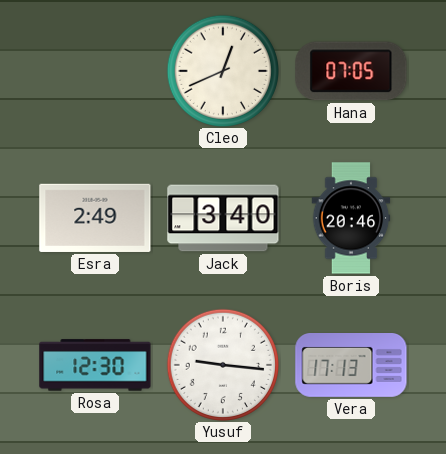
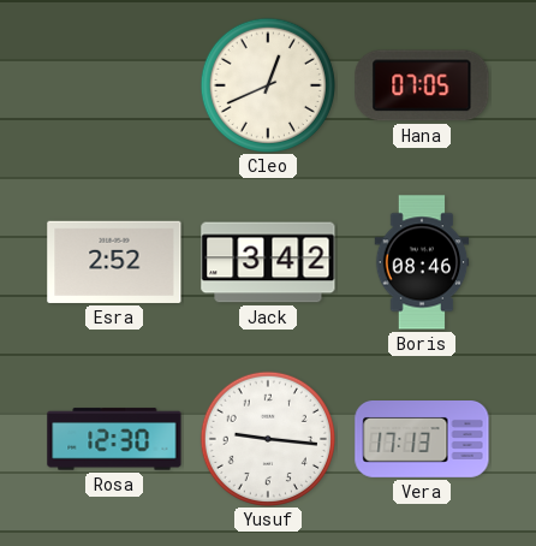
Esra: 2:49 -> 2:52 (114, 262)
Jack: 3:40 -> 3:42 (268, 262)
Boris: 20:46 -> 08:46 (422, 262)
